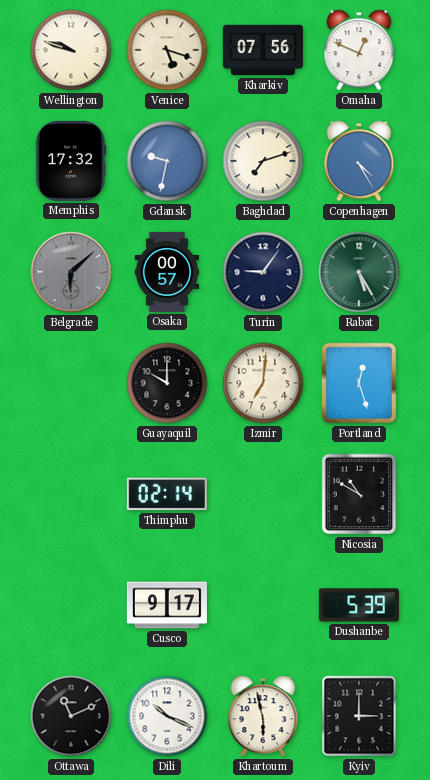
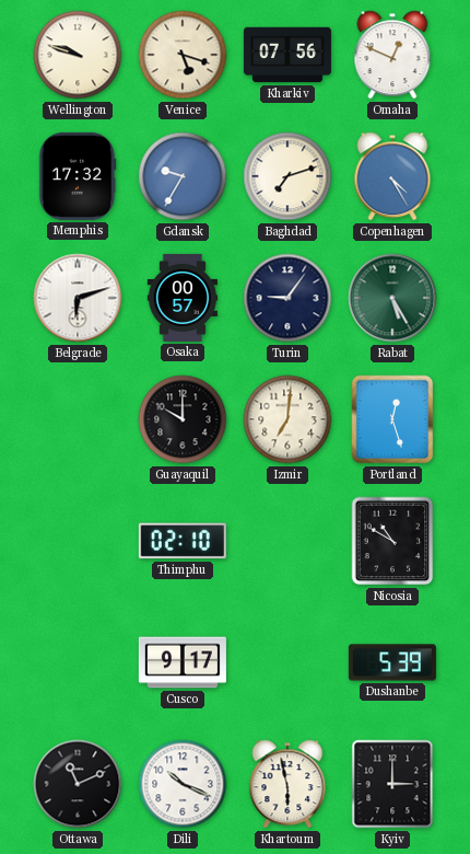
Gdansk: 9:32 -> 9:35 (183, 176)
Belgrade: 6:08 -> 6:12 (78, 298)
Belgrade dial: grey -> white (78, 298)
Thimphu: 02:14 -> 02:10 (183, 541)
